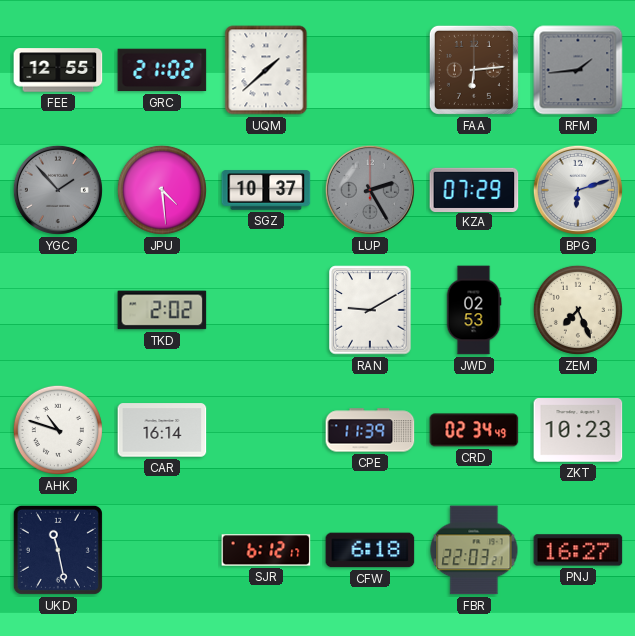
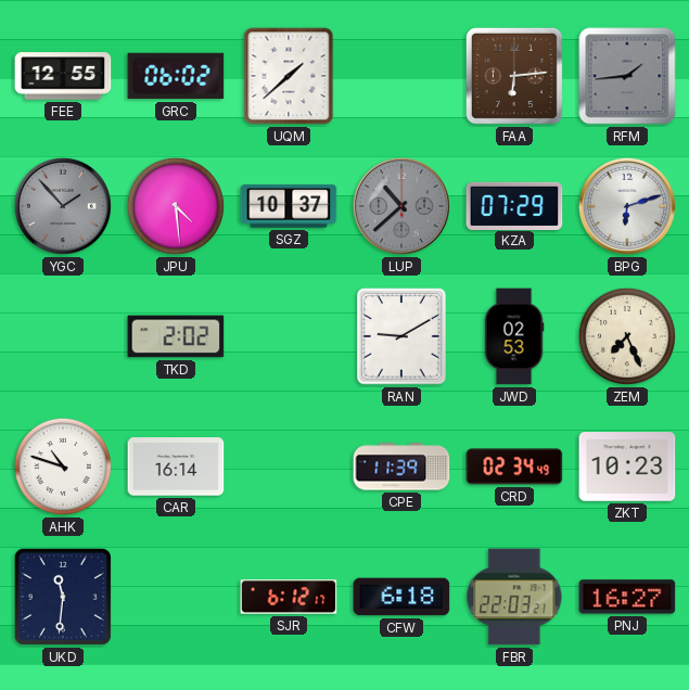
GRC: 21:02 -> 06:02 (176, 76)
LUP: 2:25 -> 10:38 (401, 206)
UKD: 11:28 -> 11:31 (63, 597)
